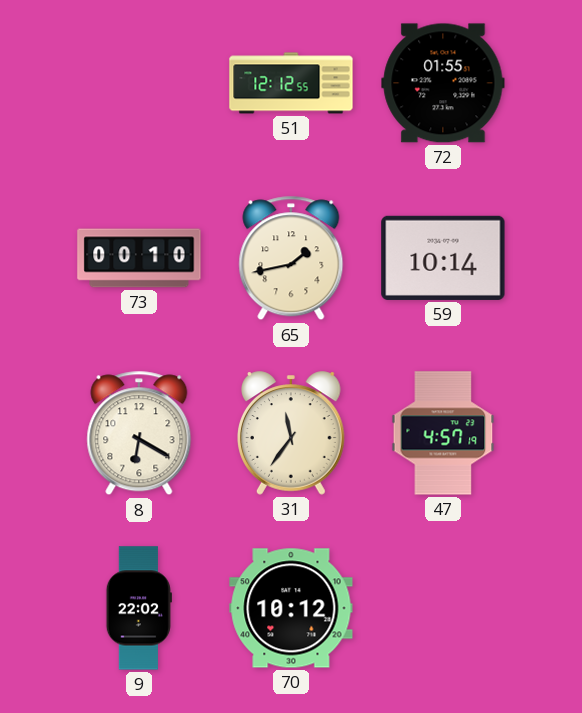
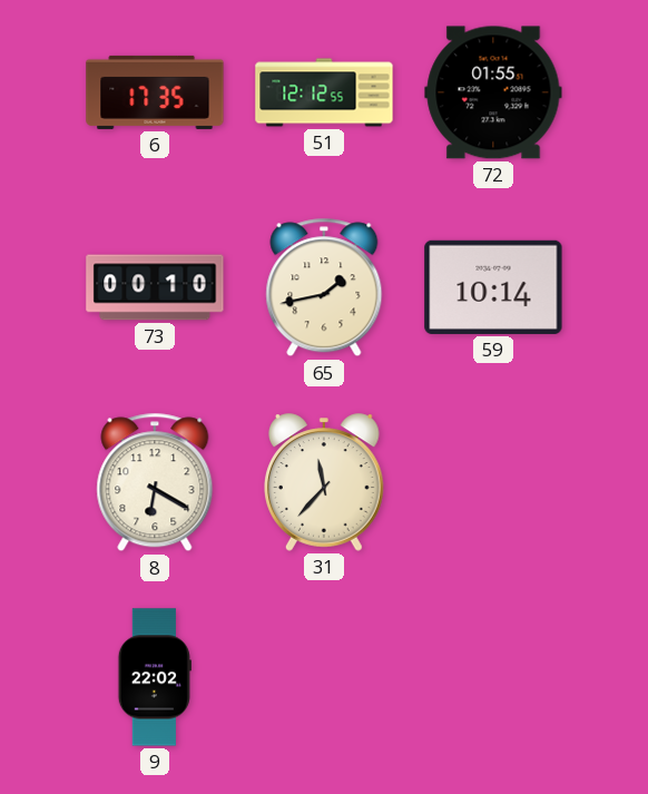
6: none -> 17:35 (155, 92)
31: 11:36 -> 11:37 (325, 482)
47: 4:57 -> none (443, 433)
70: 10:12 -> none (291, 608)
